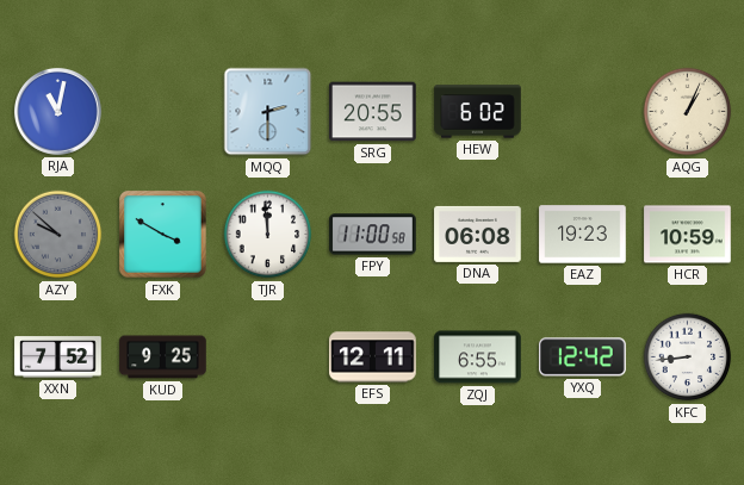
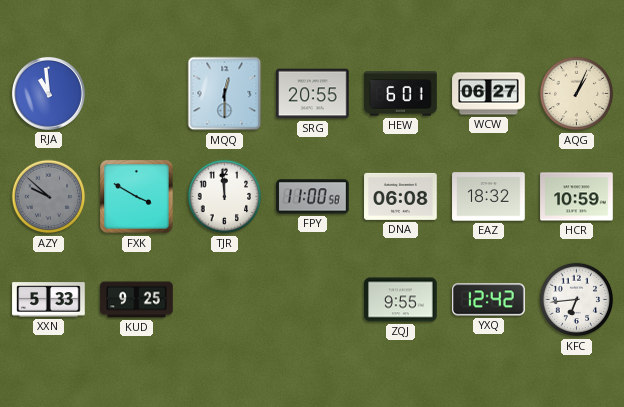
RJA: 11:02 -> 10:59 (48, 93)
MQQ: 2:30 -> 12:30 (225, 94)
HEW: 6:02 -> 6:01 (401, 94)
WCW: none -> 06:27 (489, 94)
EAZ: 19:23 -> 18:32 (489, 197)
XXN: 7:52 -> 5:33 (49, 300)
EFS: 12:11 -> none (373, 357)
ZQJ: 6:55 -> 9:55 (401, 300)
KFC: 8:44 -> 6:44 (577, 300)
